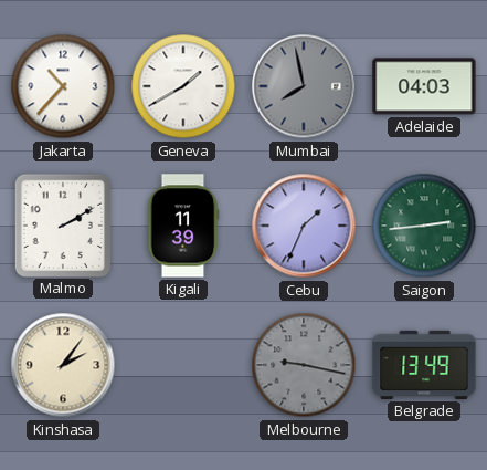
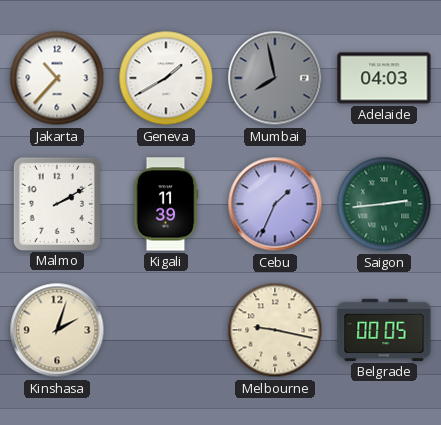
Kinshasa: 2:06 -> 2:03 (57, 330)
Melbourne dial: grey -> cream (275, 330)
Belgrade: 13:49 -> 00:05 (384, 330)
